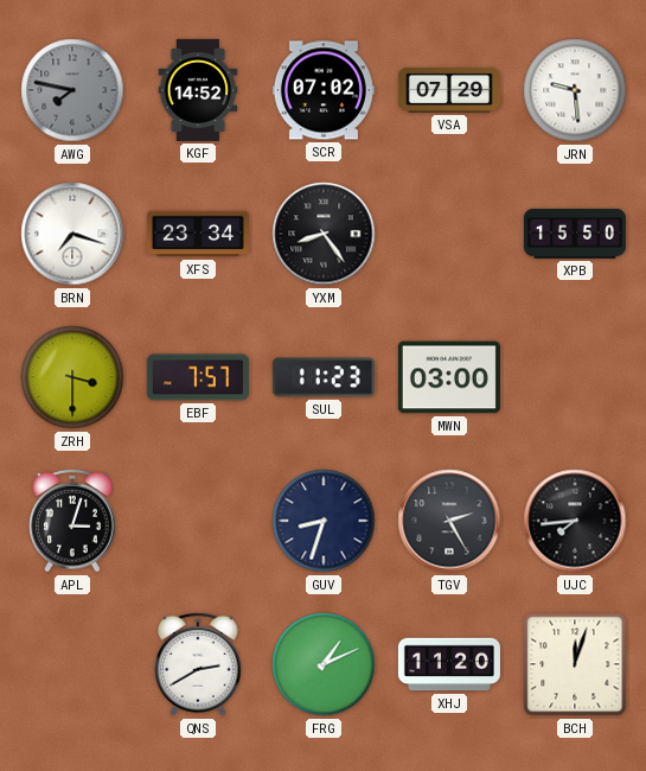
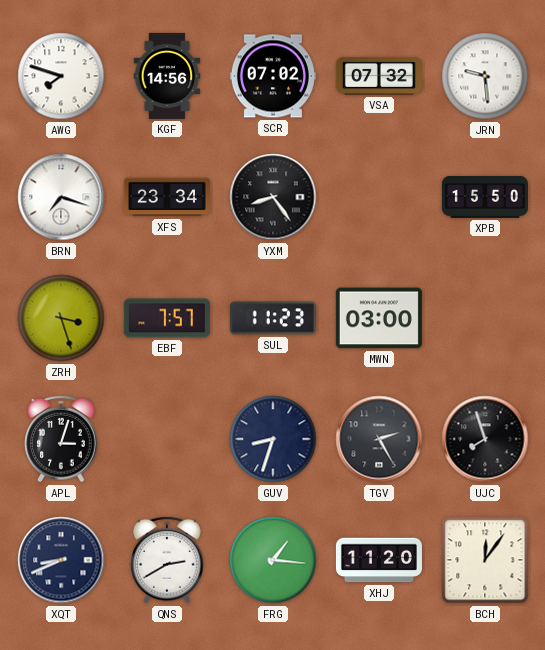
AWG: 7:47 -> 7:48 (61, 76)
AWG dial: grey -> white (61, 76)
KGF: 14:52 -> 14:56 (167, 76)
VSA: 07:29 -> 07:32 (379, 76)
ZRH: 3:30 -> 3:27 (61, 318)
UJC: 7:44 -> 7:57 (485, 439)
XQT: none -> 8:41 (61, 560)
FRG: 1:11 -> 1:16 (273, 560)
BCH: 12:03 -> 12:06 (485, 560)
